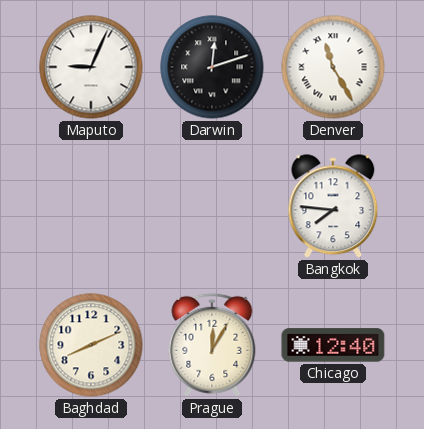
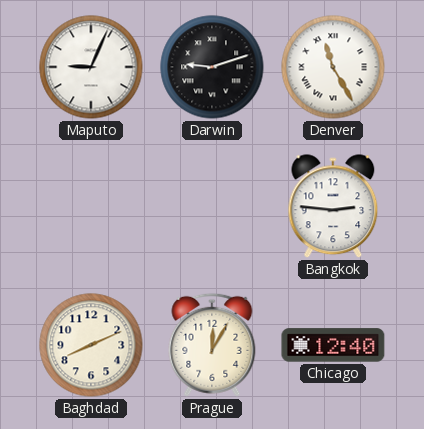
Darwin: 12:12 -> 9:12 (212, 67)
Bangkok: 7:46 -> 2:46 (333, 207)
